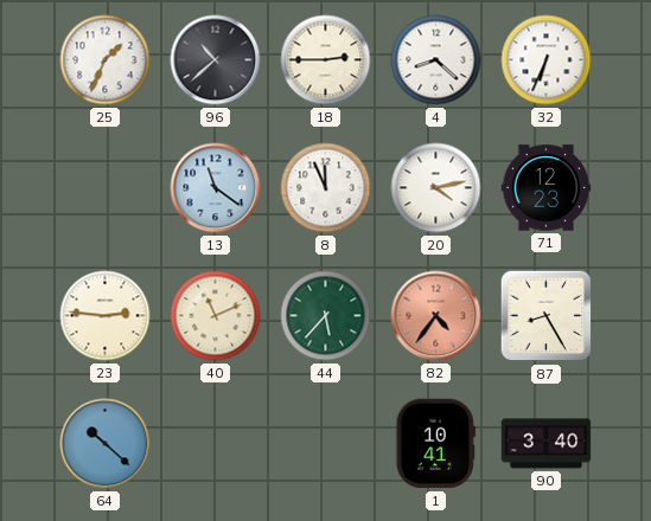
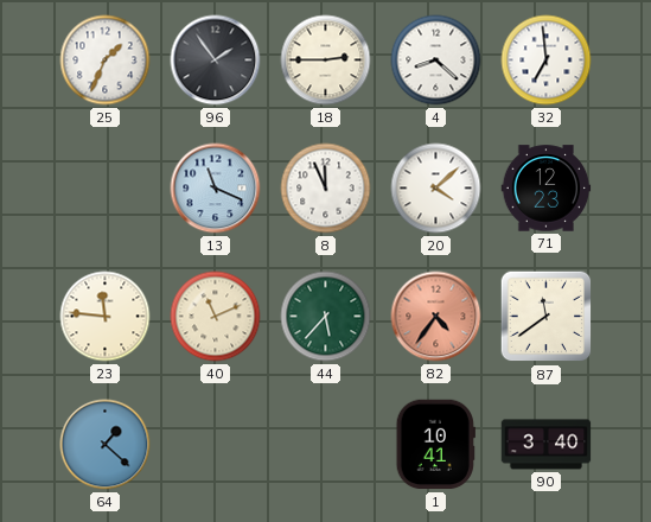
96: 10:38 -> 1:54 (216, 61)
32: 6:34 -> 6:59 (547, 61)
13: 11:21 -> 11:19 (216, 189)
20: 4:13 -> 4:08 (436, 189)
23: 2:46 -> 11:46 (106, 317)
87: 8:25 -> 11:39 (547, 317)
64: 10:22 -> 1:22 (106, 445)
